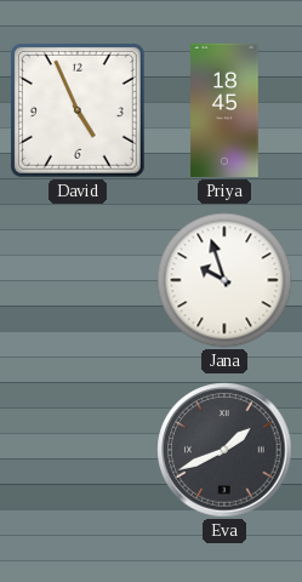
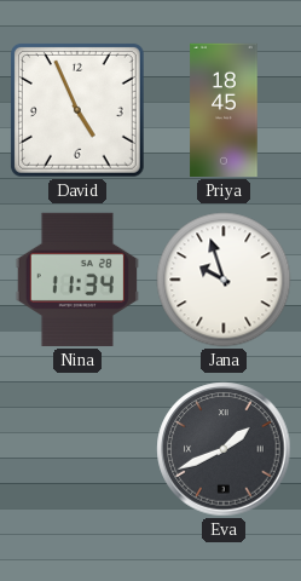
Nina: none -> 11:34 (76, 280)
